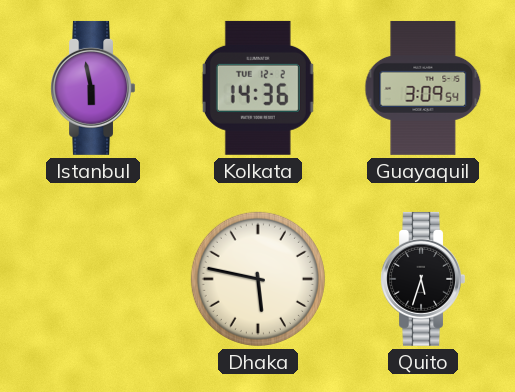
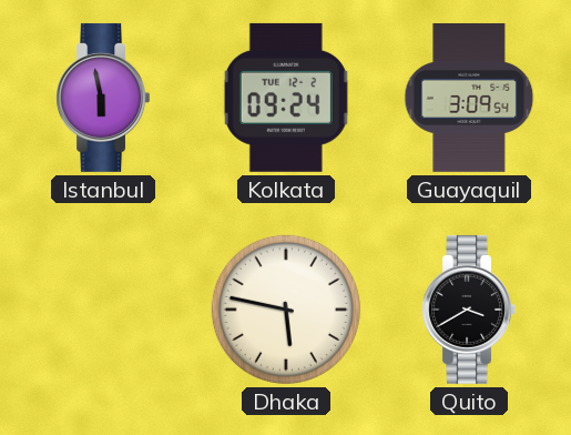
Kolkata: 14:36 -> 09:24 (286, 98)
Quito: 5:33 -> 3:40 (468, 310)
